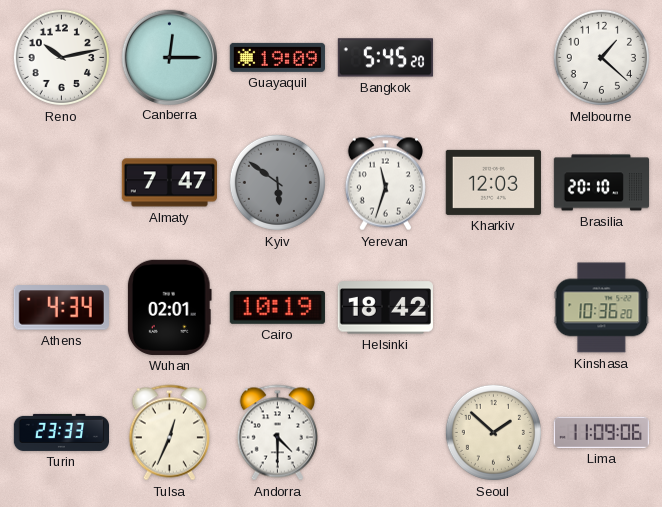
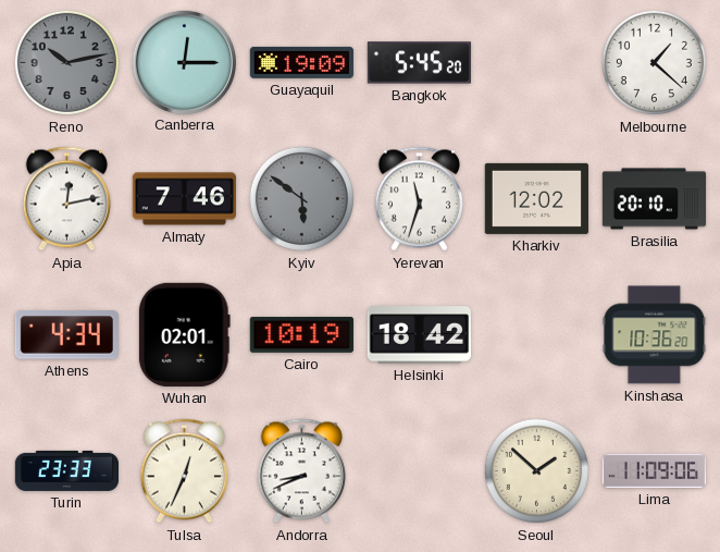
Reno dial: white -> grey (66, 62)
Apia: none -> 12:13 (66, 199)
Almaty: 7:47 -> 7:46 (184, 199)
Kharkiv: 12:03 -> 12:02 (536, 198)
Andorra: 4:30 -> 8:41 (301, 471)
